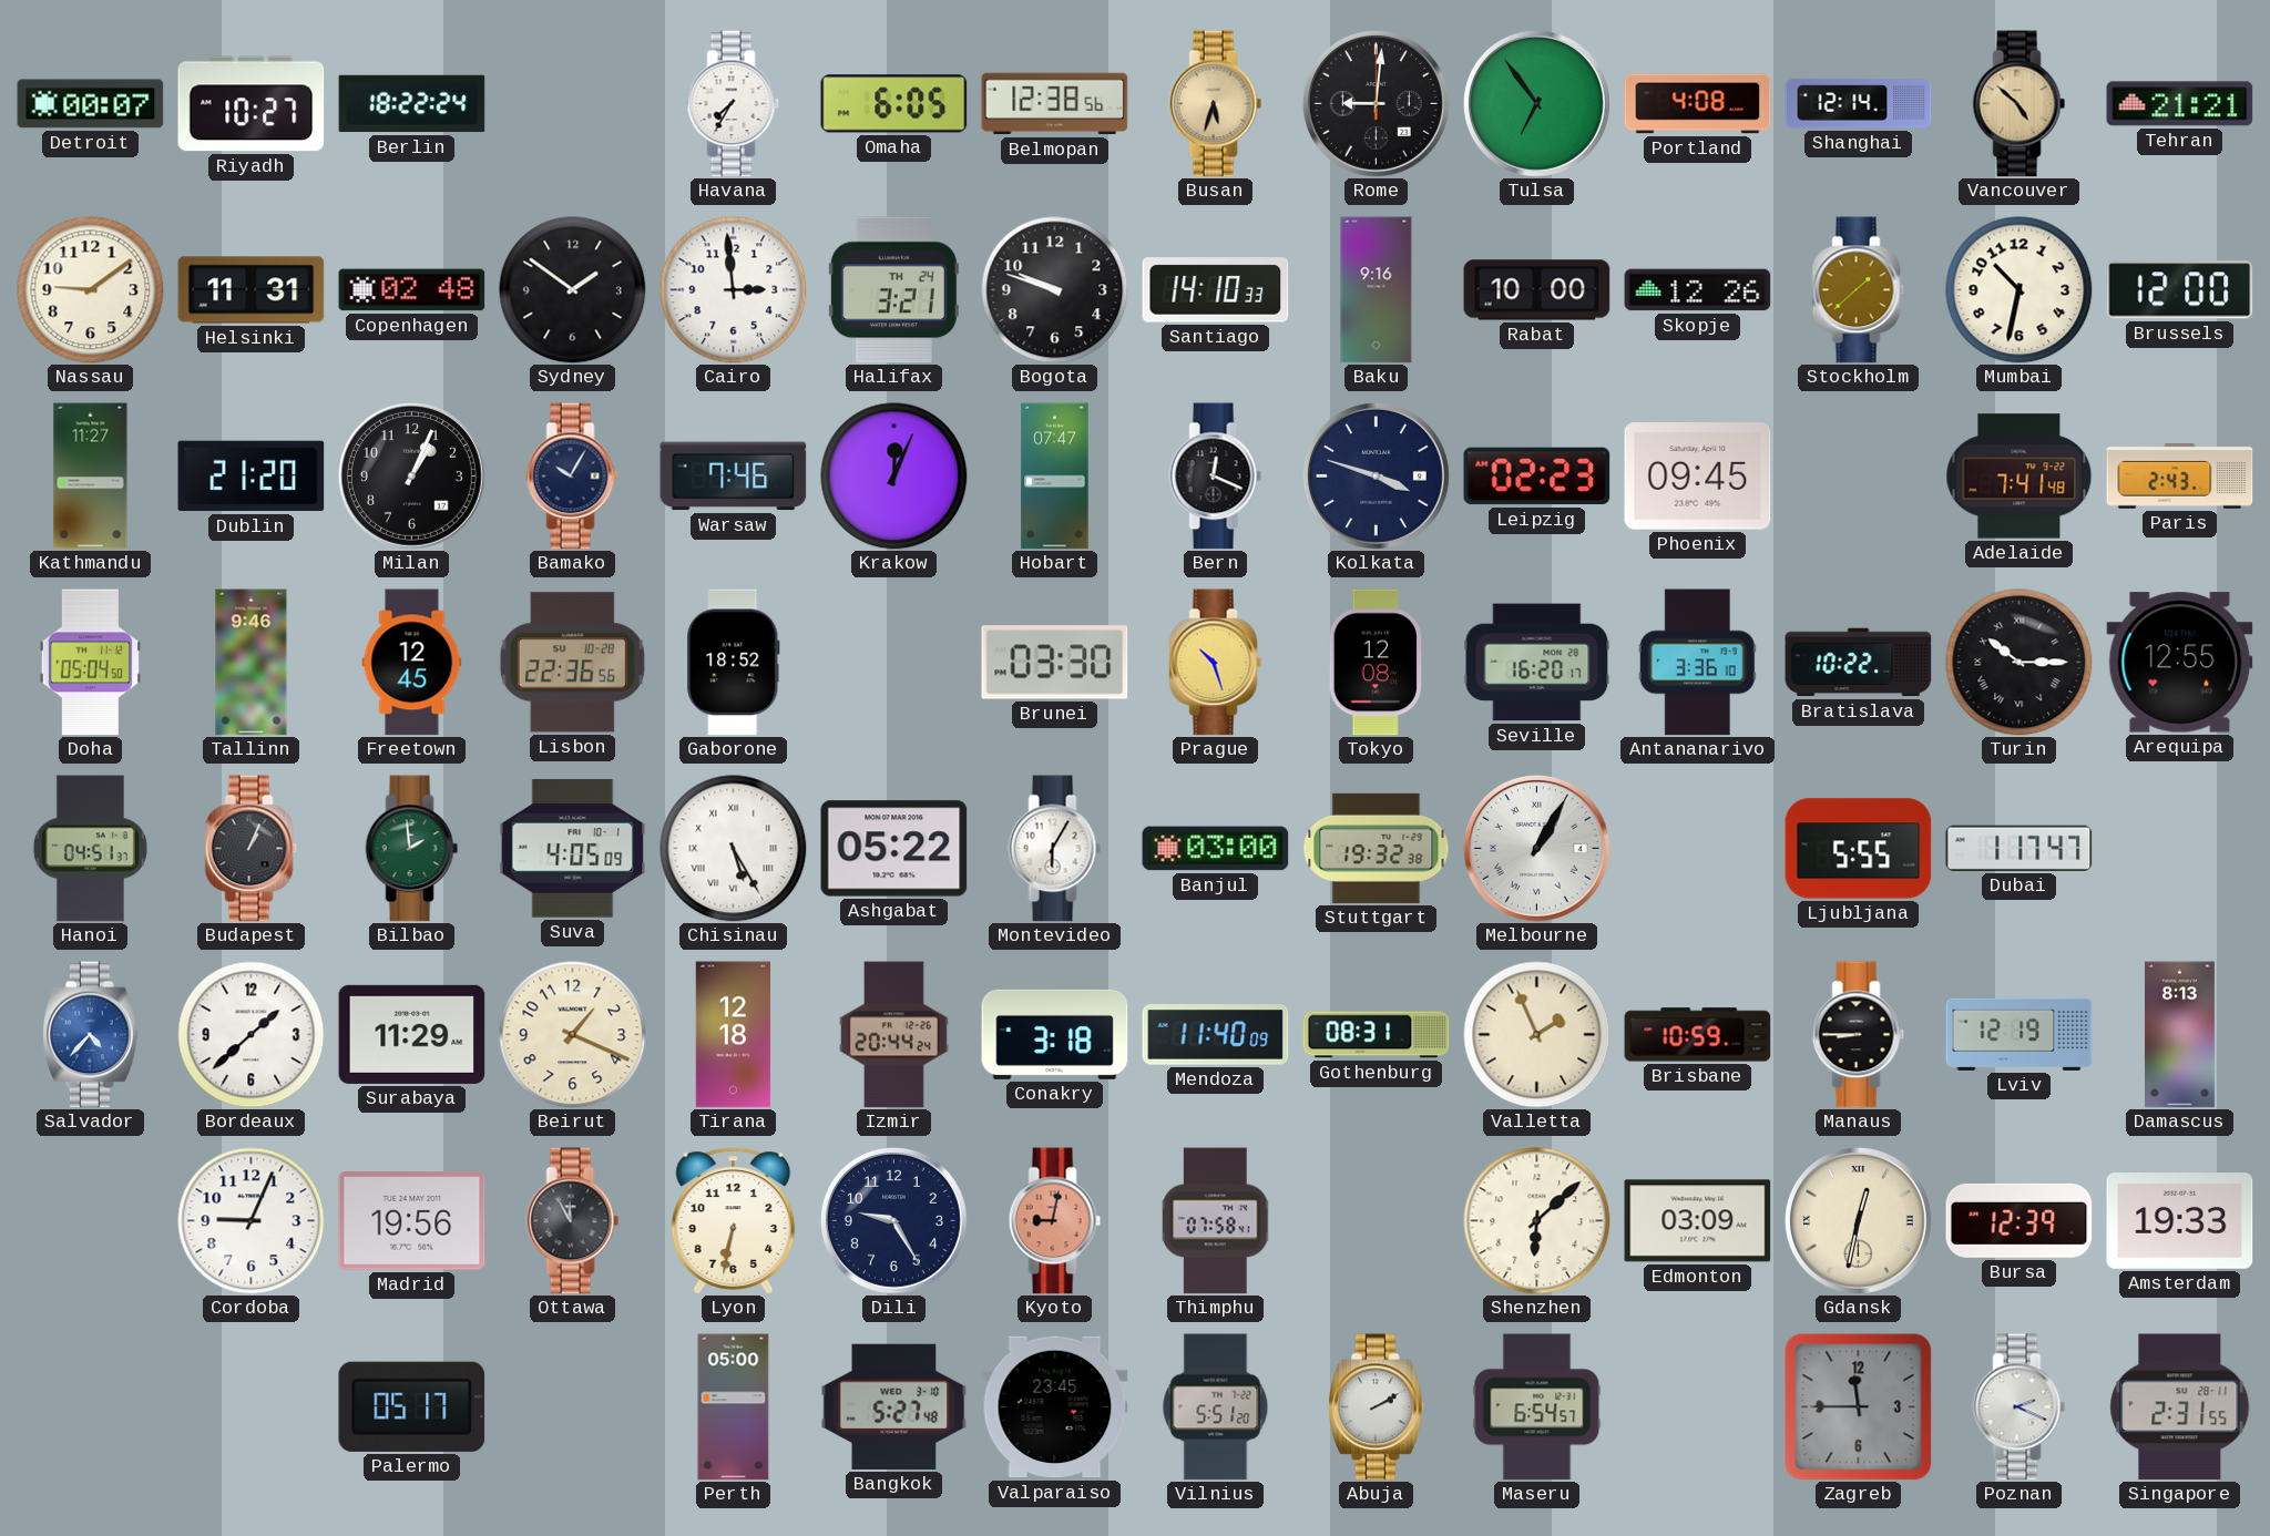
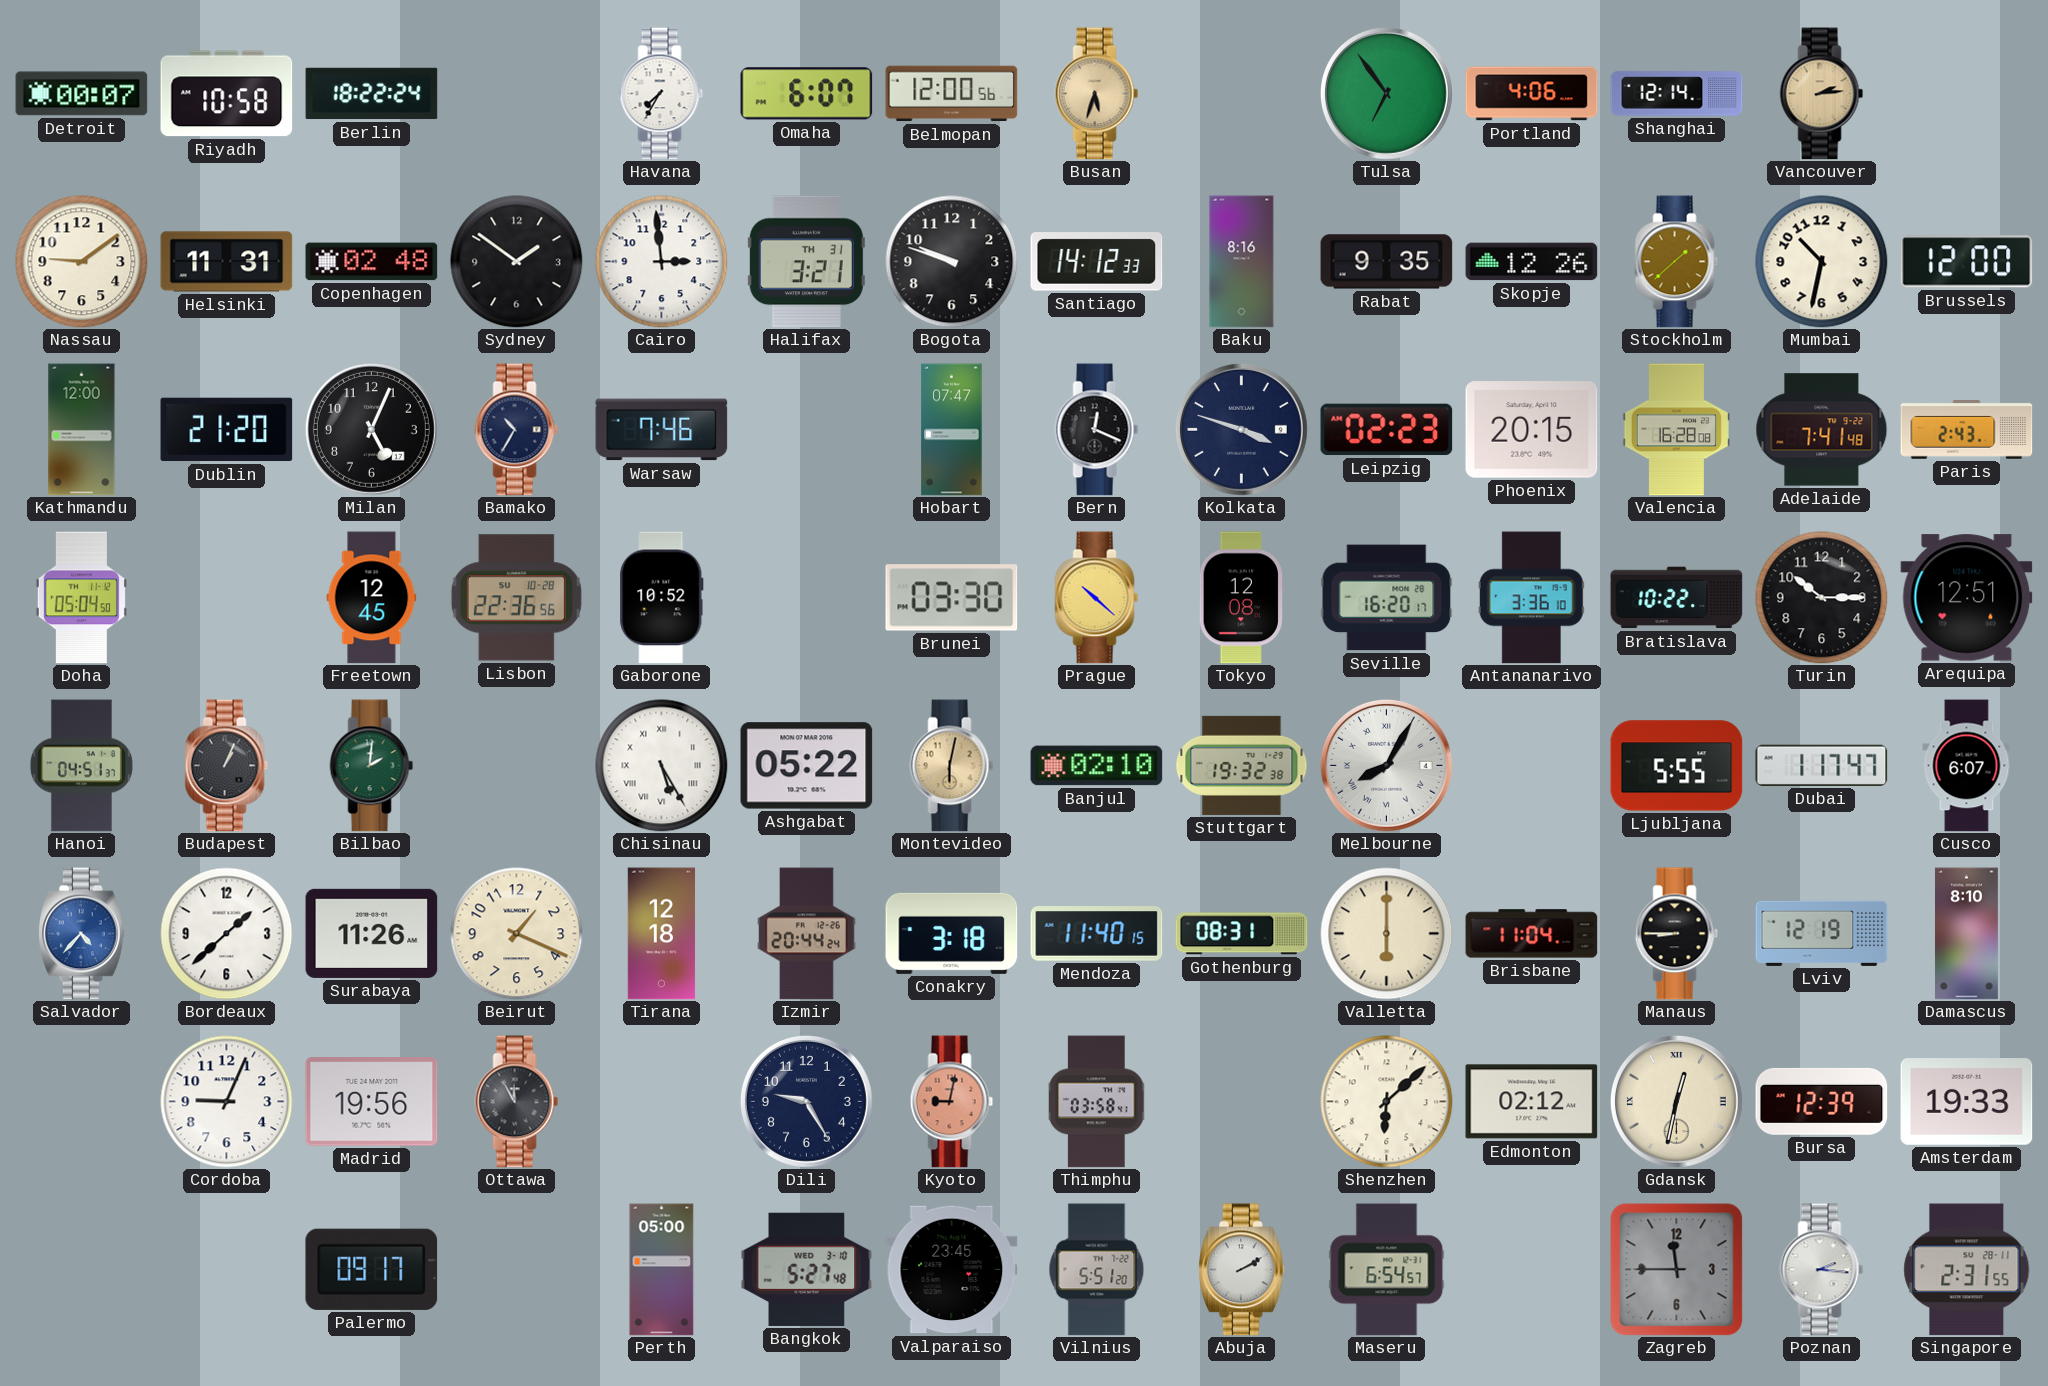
Riyadh: 10:27 -> 10:58 (227, 94)
Omaha: 6:05 -> 6:07 (807, 94)
Belmopan: 12:38 -> 12:00 (952, 94)
Rome: 9:01 -> none (1376, 103)
Portland: 4:08 -> 4:06 (1532, 94)
Vancouver: 4:52 -> 2:14 (1822, 94)
Tehran: 21:21 -> none (2180, 104)
Halifax date: TH 24 -> TH 31 (806, 262)
Santiago: 14:10 -> 14:12 (1097, 262)
Baku: 9:16 -> 8:16 (1242, 262)
Rabat: 10:00 -> 9:35 (1387, 262)
Kathmandu: 11:27 -> 12:00 (82, 430)
Milan: 1:04 -> 5:04 (371, 429)
Bamako: 10:05 -> 10:35 (517, 430)
Krakow: 12:04 -> none (894, 477)
Phoenix: 09:45 -> 20:15 (1532, 430)
Valencia: none -> 16:28 (1676, 430)
Tallinn: 9:46 -> none (252, 663)
Gaborone: 18:52 -> 10:52 (662, 598)
Prague: 10:27 -> 10:22 (1097, 598)
Turin numerals: Roman -> Arabic (1822, 598)
Arequipa: 12:55 -> 12:51 (1967, 598)
Bilbao: 1:59 -> 2:01 (372, 766)
Suva: 4:05 -> none (573, 849)
Montevideo: 6:05 -> 6:02 (952, 766)
Montevideo dial: white -> champagne (952, 766)
Banjul: 03:00 -> 02:10 (1097, 766)
Melbourne: 1:05 -> 8:05 (1386, 765)
Cusco: none -> 6:07 (1967, 766)
Surabaya: 11:29 -> 11:26 (372, 933)
Mendoza: 11:40:09 -> 11:40:15 (1097, 934)
Valletta: 1:56 -> 6:00 (1387, 934)
Brisbane: 10:59 -> 11:04 (1532, 934)
Damascus: 8:13 -> 8:10 (1966, 934)
Lyon: 6:32 -> none (734, 1221)
Thimphu: 07:58 -> 03:58 (1098, 1102)
Edmonton: 03:09 -> 02:12 (1532, 1102)
Palermo: 05:17 -> 09:17 (372, 1269)
Poznan: 2:19 -> 2:16 (1822, 1270)
